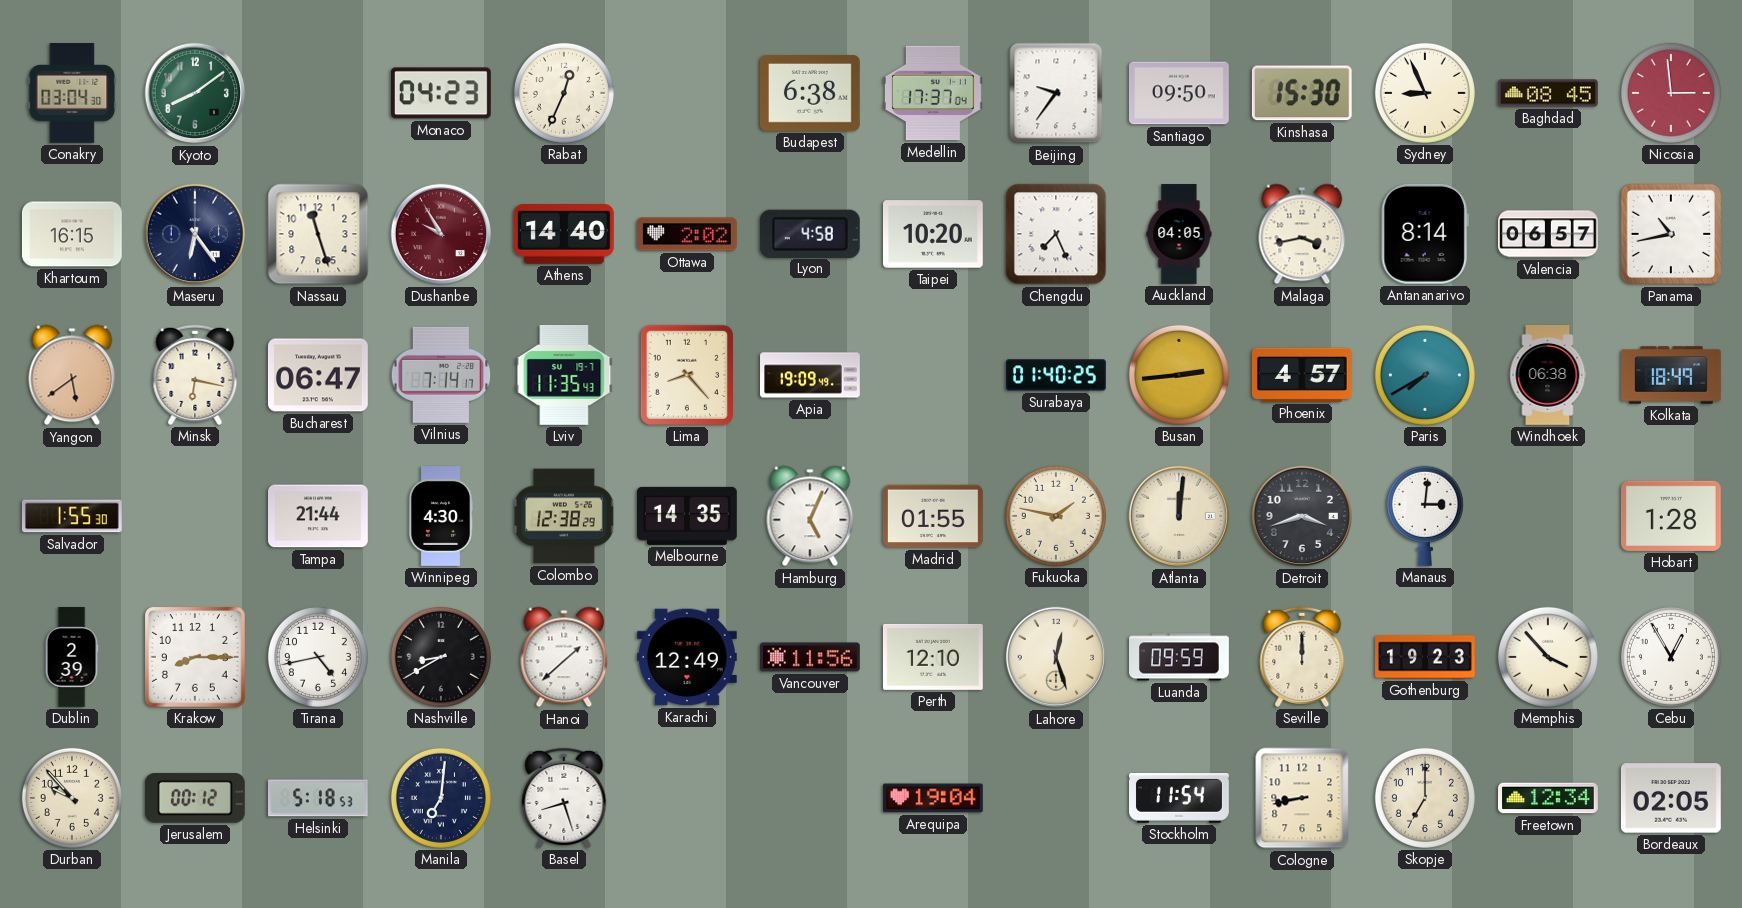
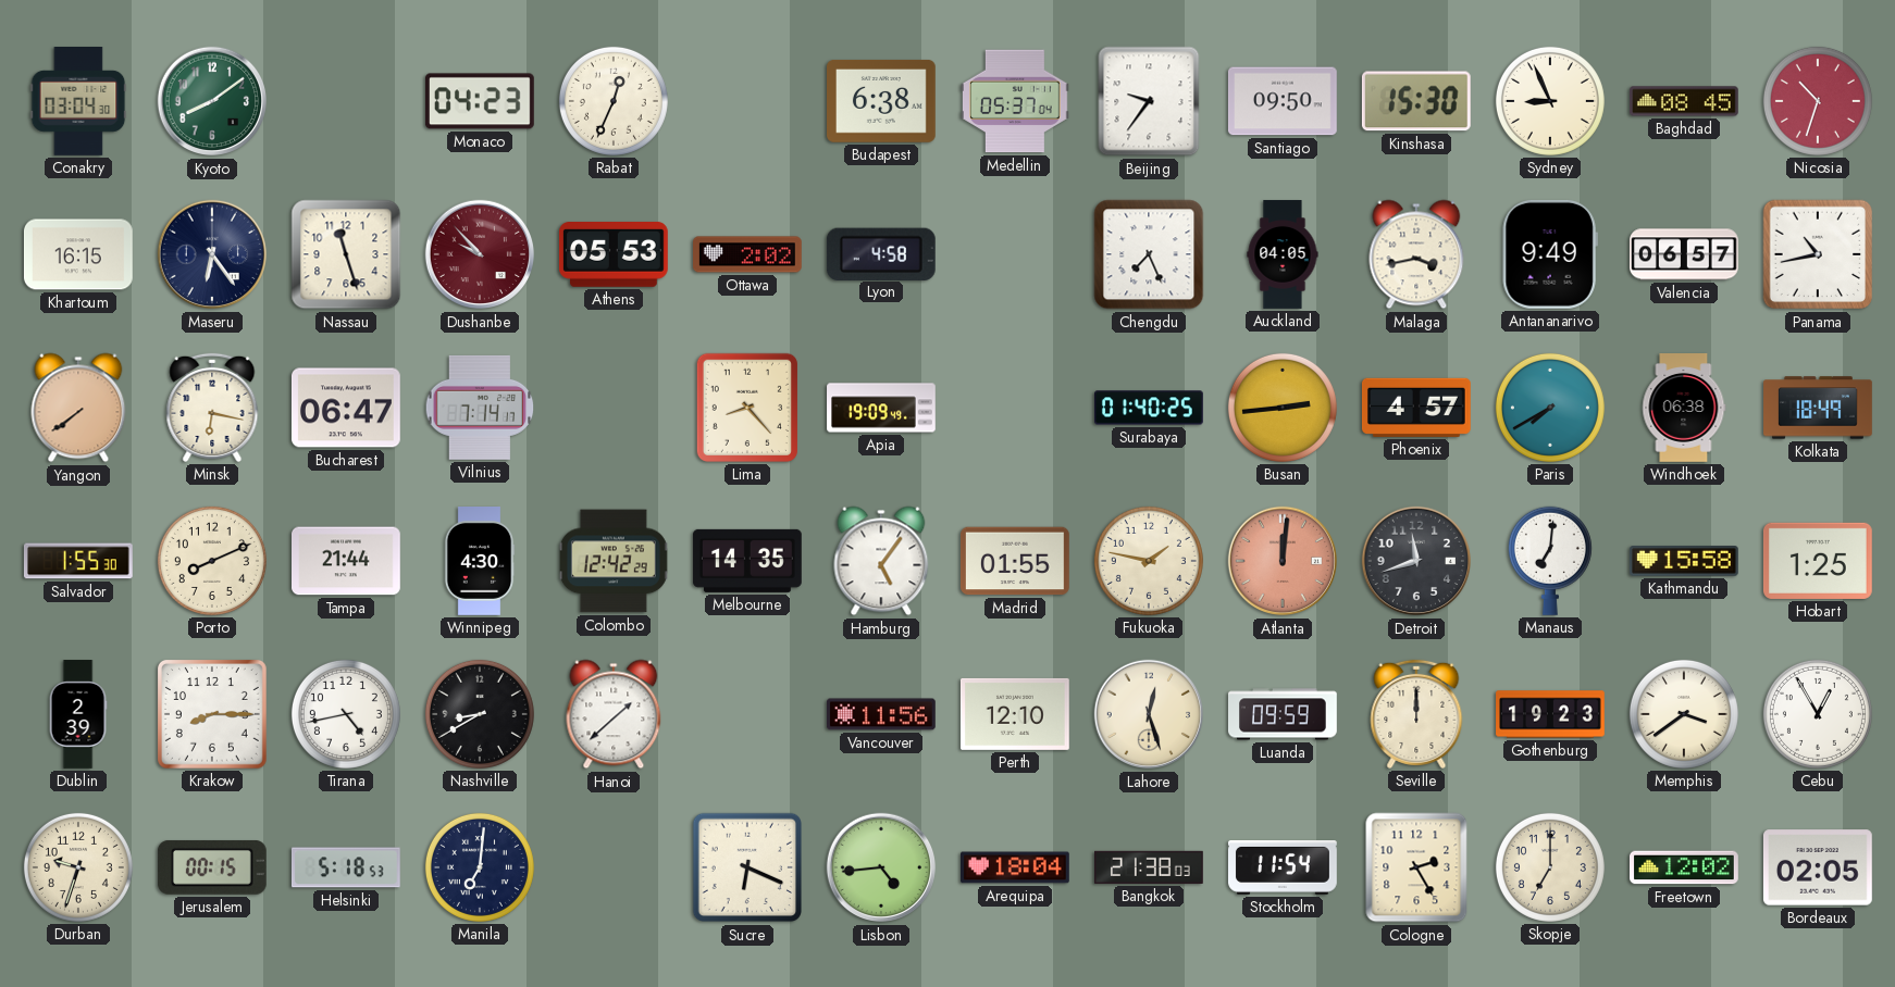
Medellin: 17:37 -> 05:37 (1015, 101)
Nicosia: 2:59 -> 10:33 (1818, 101)
Dushanbe: 9:55 -> 9:53 (480, 254)
Athens: 14:40 -> 05:53 (614, 255)
Taipei: 10:20 -> none (934, 234)
Antananarivo: 8:14 -> 9:49 (1550, 254)
Yangon: 5:39 -> 7:39 (78, 408)
Lviv: 11:35 -> none (564, 375)
Porto: none -> 8:11 (212, 561)
Colombo: 12:38 -> 12:42 (614, 561)
Hamburg: 5:04 -> 5:06 (881, 561)
Atlanta dial: cream -> salmon (1283, 561)
Detroit: 3:42 -> 11:42 (1416, 561)
Manaus: 3:01 -> 7:01 (1550, 561)
Kathmandu: none -> 15:58 (1685, 561)
Hobart: 1:28 -> 1:25 (1818, 561)
Karachi: 12:49 -> none (688, 657)
Memphis: 3:53 -> 3:39 (1684, 714)
Durban: 9:53 -> 9:33 (78, 867)
Jerusalem: 00:12 -> 00:15 (212, 867)
Basel: 8:27 -> none (564, 798)
Sucre: none -> 6:19 (747, 867)
Lisbon: none -> 4:44 (881, 867)
Arequipa: 19:04 -> 18:04 (1016, 867)
Bangkok: none -> 21:38 (1150, 867)
Cologne: 8:43 -> 2:25 (1416, 867)
Freetown: 12:34 -> 12:02 (1685, 867)
